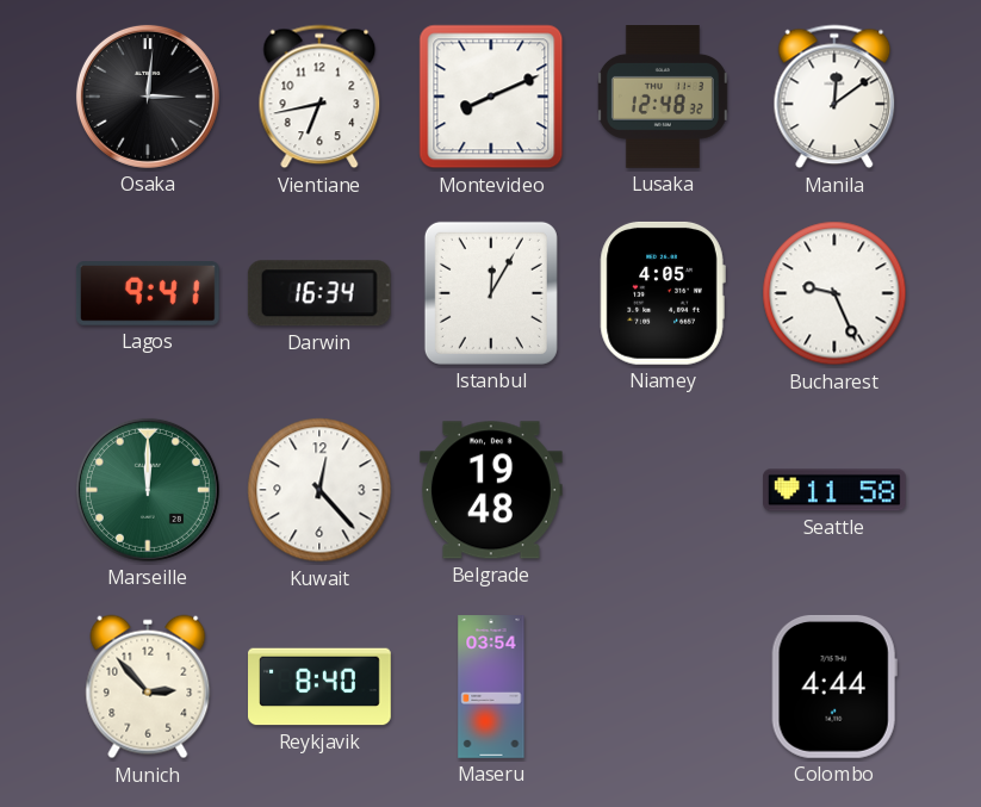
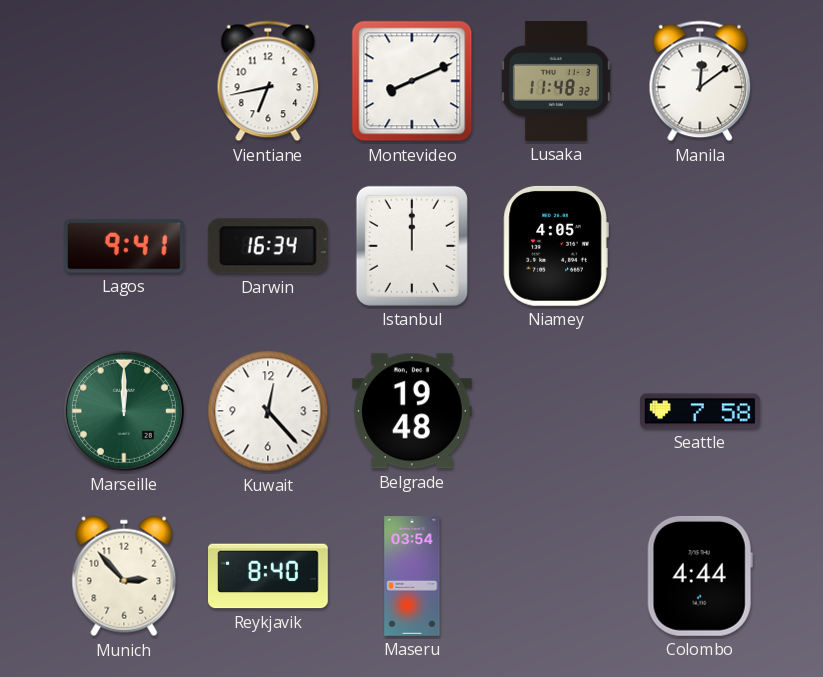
Osaka: 3:01 -> none (148, 97)
Lusaka: 12:48 -> 11:48 (556, 82)
Istanbul: 12:05 -> 12:00 (412, 246)
Bucharest: 9:26 -> none (834, 293)
Seattle: 11:58 -> 7:58 (701, 411)
